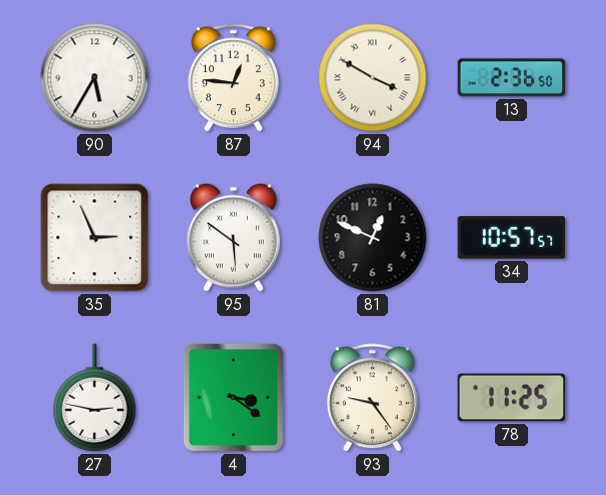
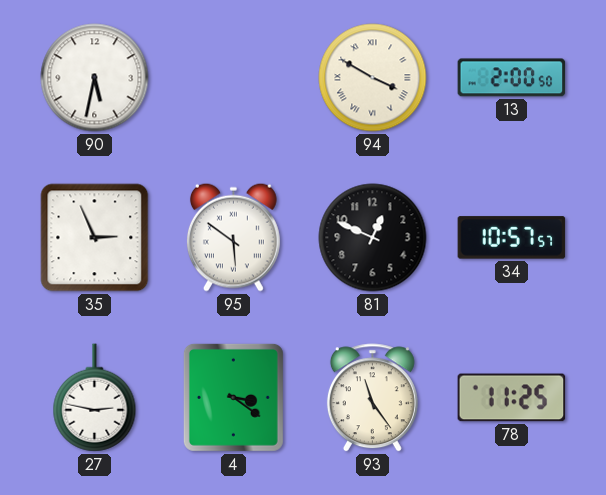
90: 5:35 -> 5:32 (95, 78)
87: 12:46 -> none (233, 78)
13: 2:36 -> 2:00 (512, 78)
93: 9:24 -> 11:24 (372, 398)
